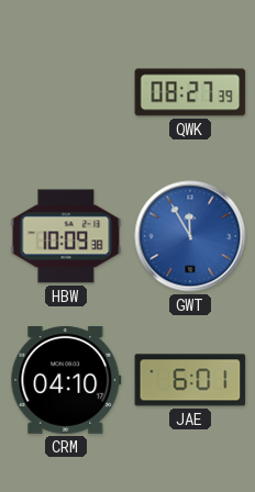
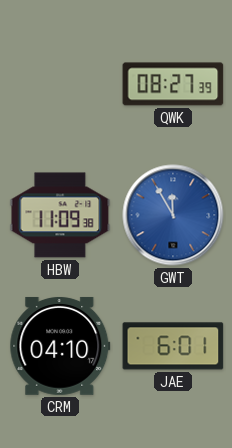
HBW: 10:09 -> 11:09 (60, 215)
